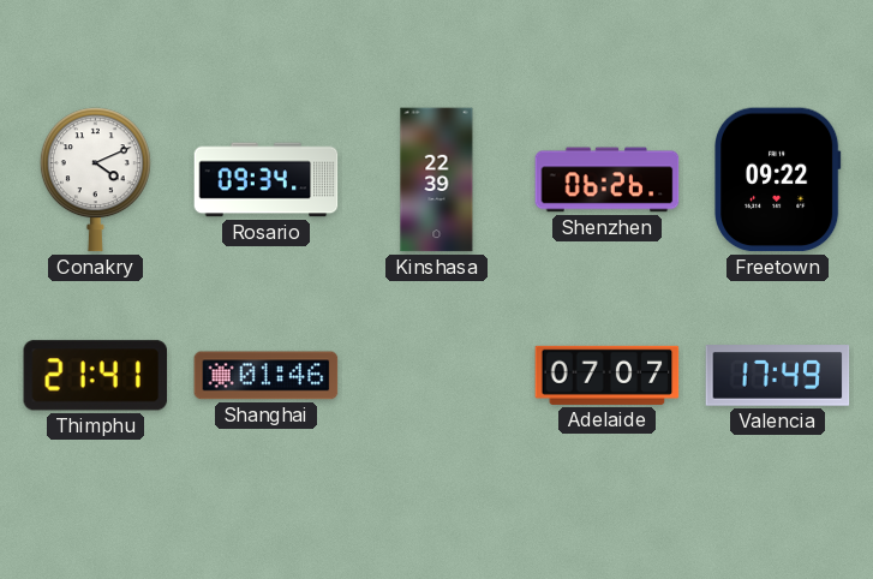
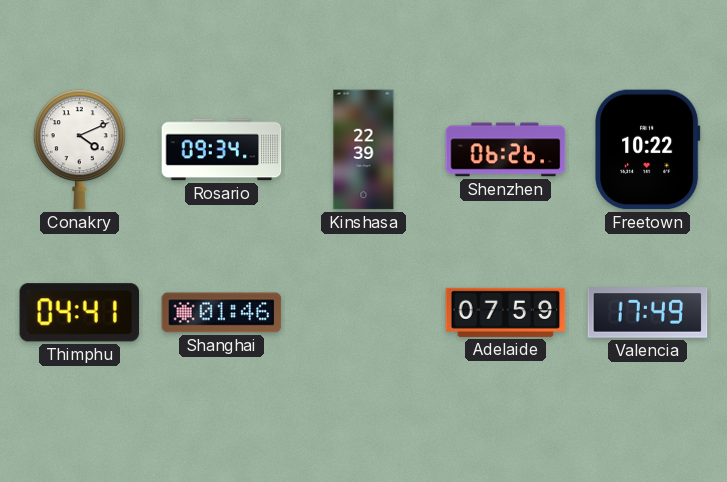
Freetown: 09:22 -> 10:22 (648, 150)
Thimphu: 21:41 -> 04:41 (80, 313)
Adelaide: 07:07 -> 07:59 (506, 312)
